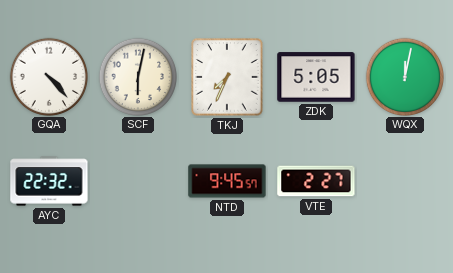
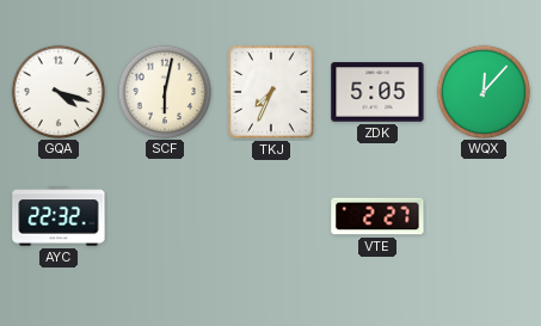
GQA: 4:23 -> 4:18 (57, 91)
WQX: 12:02 -> 12:07 (482, 91)
NTD: 9:45 -> none (227, 181)
